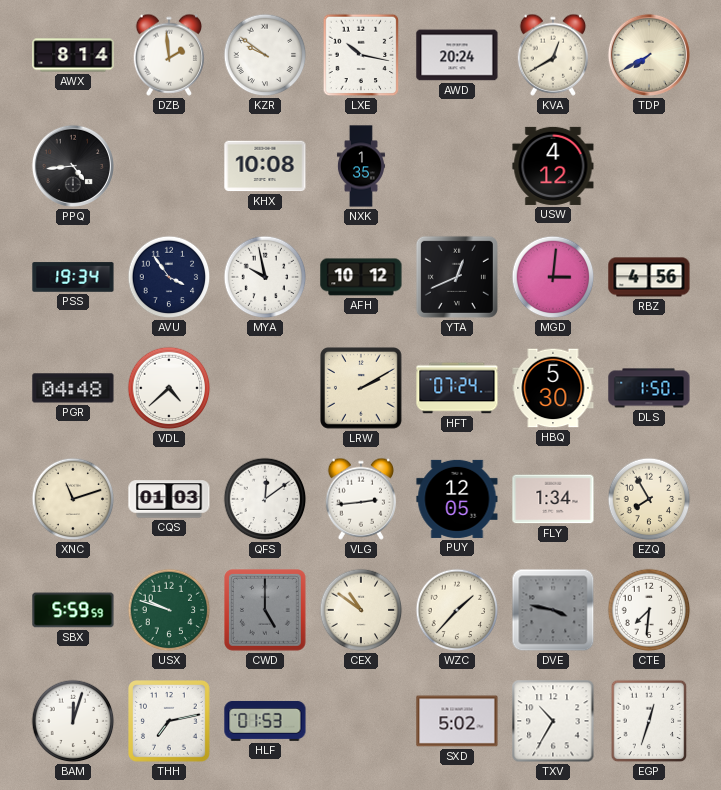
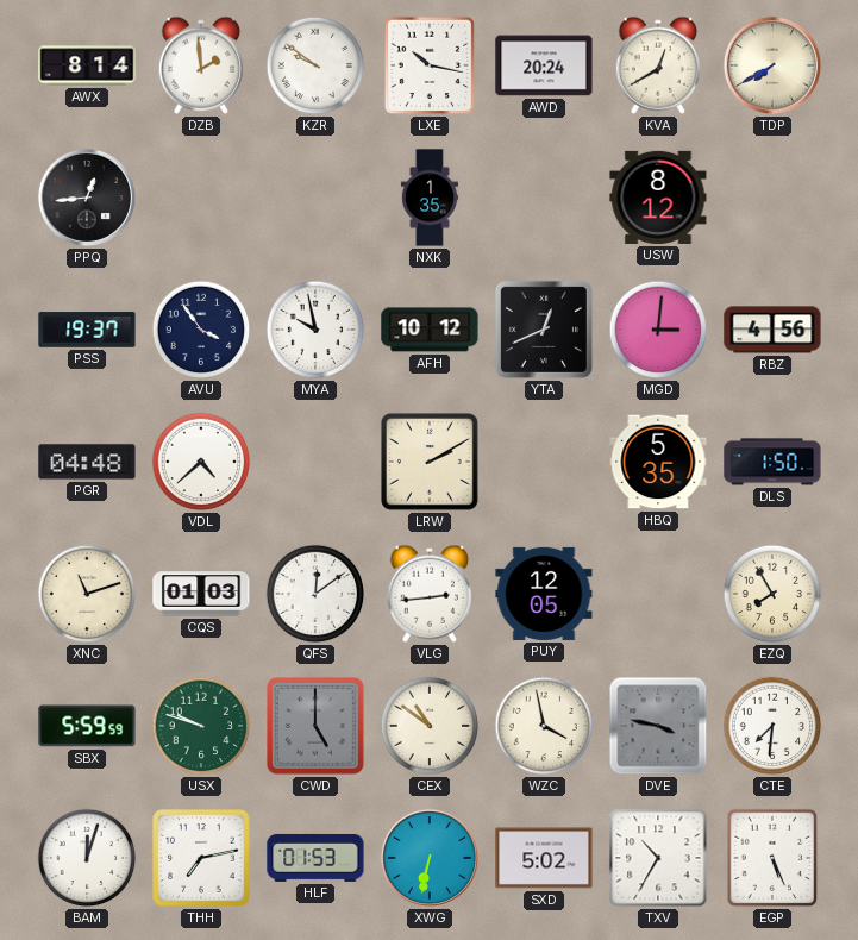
PPQ: 4:44 -> 12:44 (87, 198)
KHX: 10:08 -> none (265, 166)
USW: 4:12 -> 8:12 (658, 198)
PSS: 19:34 -> 19:37 (87, 330)
HFT: 07:24 -> none (457, 388)
HBQ: 5:30 -> 5:35 (658, 462)
FLY: 1:34 -> none (553, 499)
WZC: 1:37 -> 3:58 (544, 726)
XWG: none -> 6:32 (430, 858)
EGP: 12:33 -> 5:26 (772, 858)
